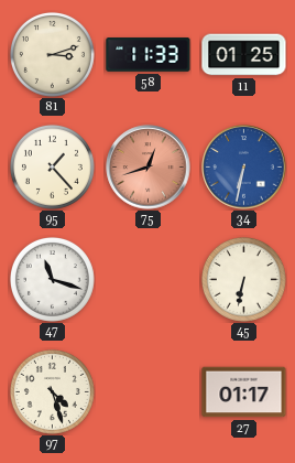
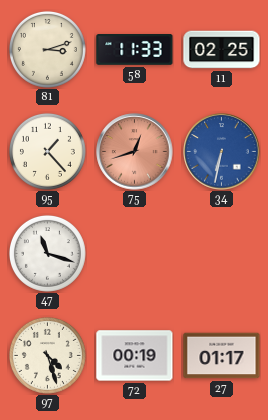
11: 01:25 -> 02:25 (222, 50)
45: 6:32 -> none (243, 279)
72: none -> 00:19 (135, 356)
